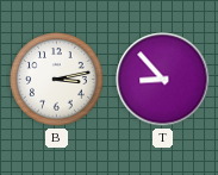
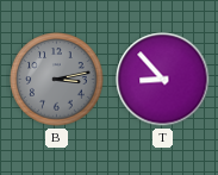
B dial: white -> grey (57, 80)
